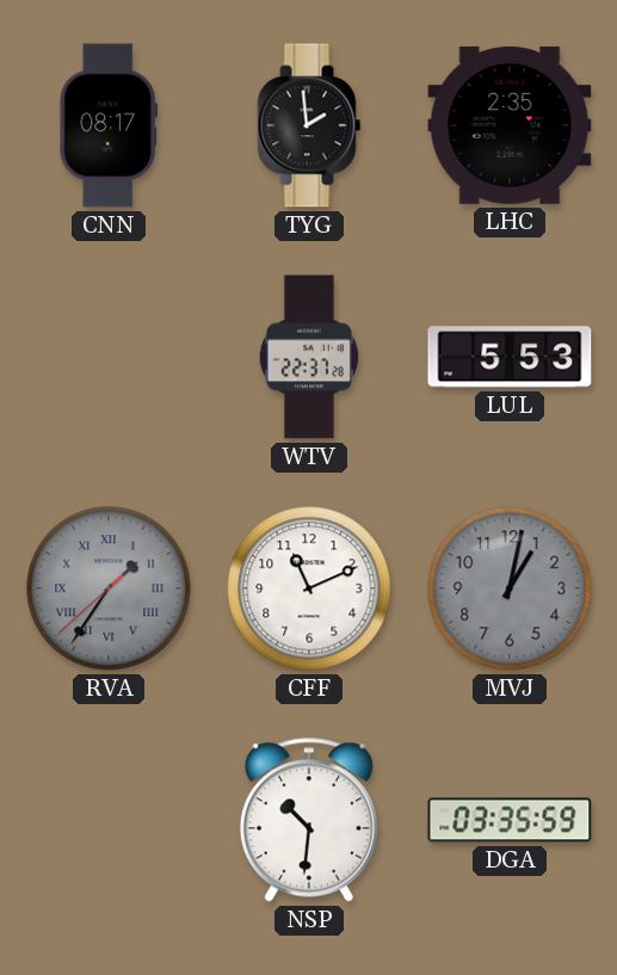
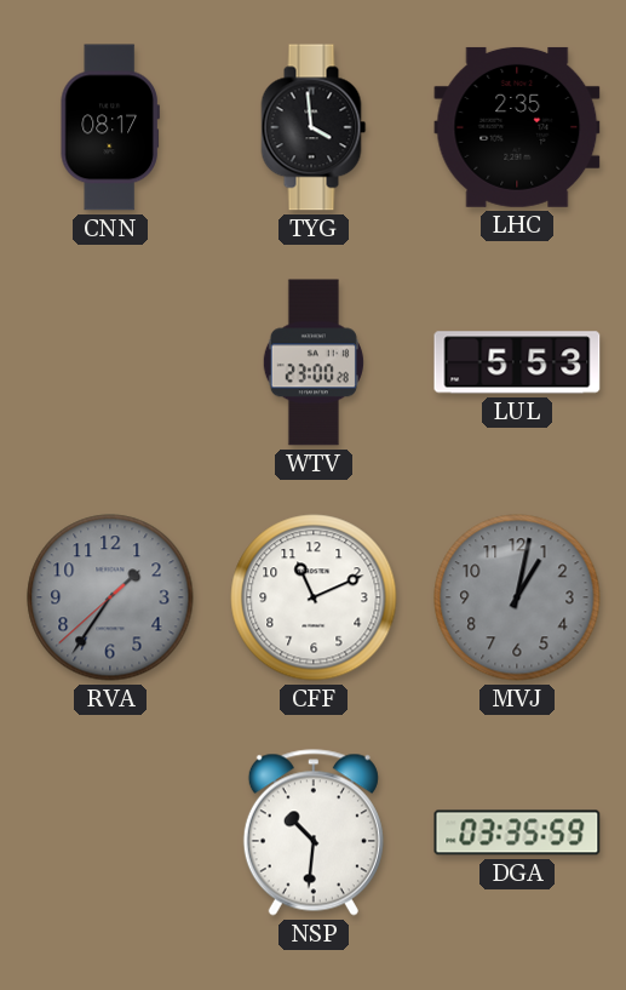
TYG: 1:59 -> 3:59 (314, 127)
WTV: 22:37 -> 23:00 (314, 362)
RVA numerals: Roman -> Arabic (110, 597)
